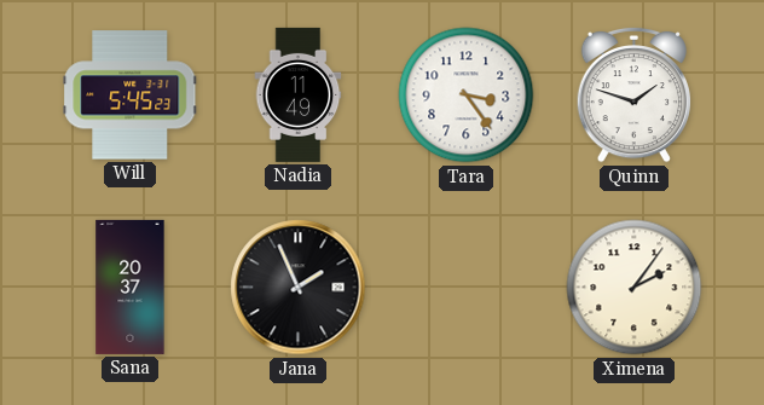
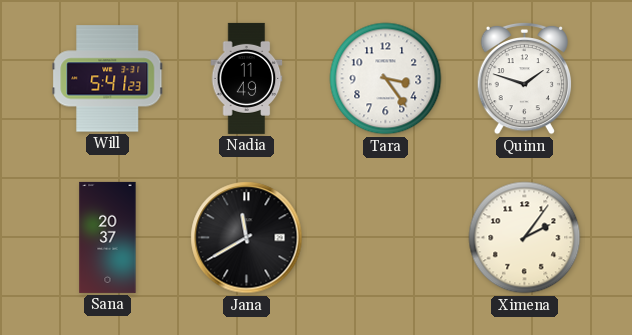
Will: 5:45 -> 5:41 (108, 79)
Jana: 1:56 -> 11:40 (247, 238)
